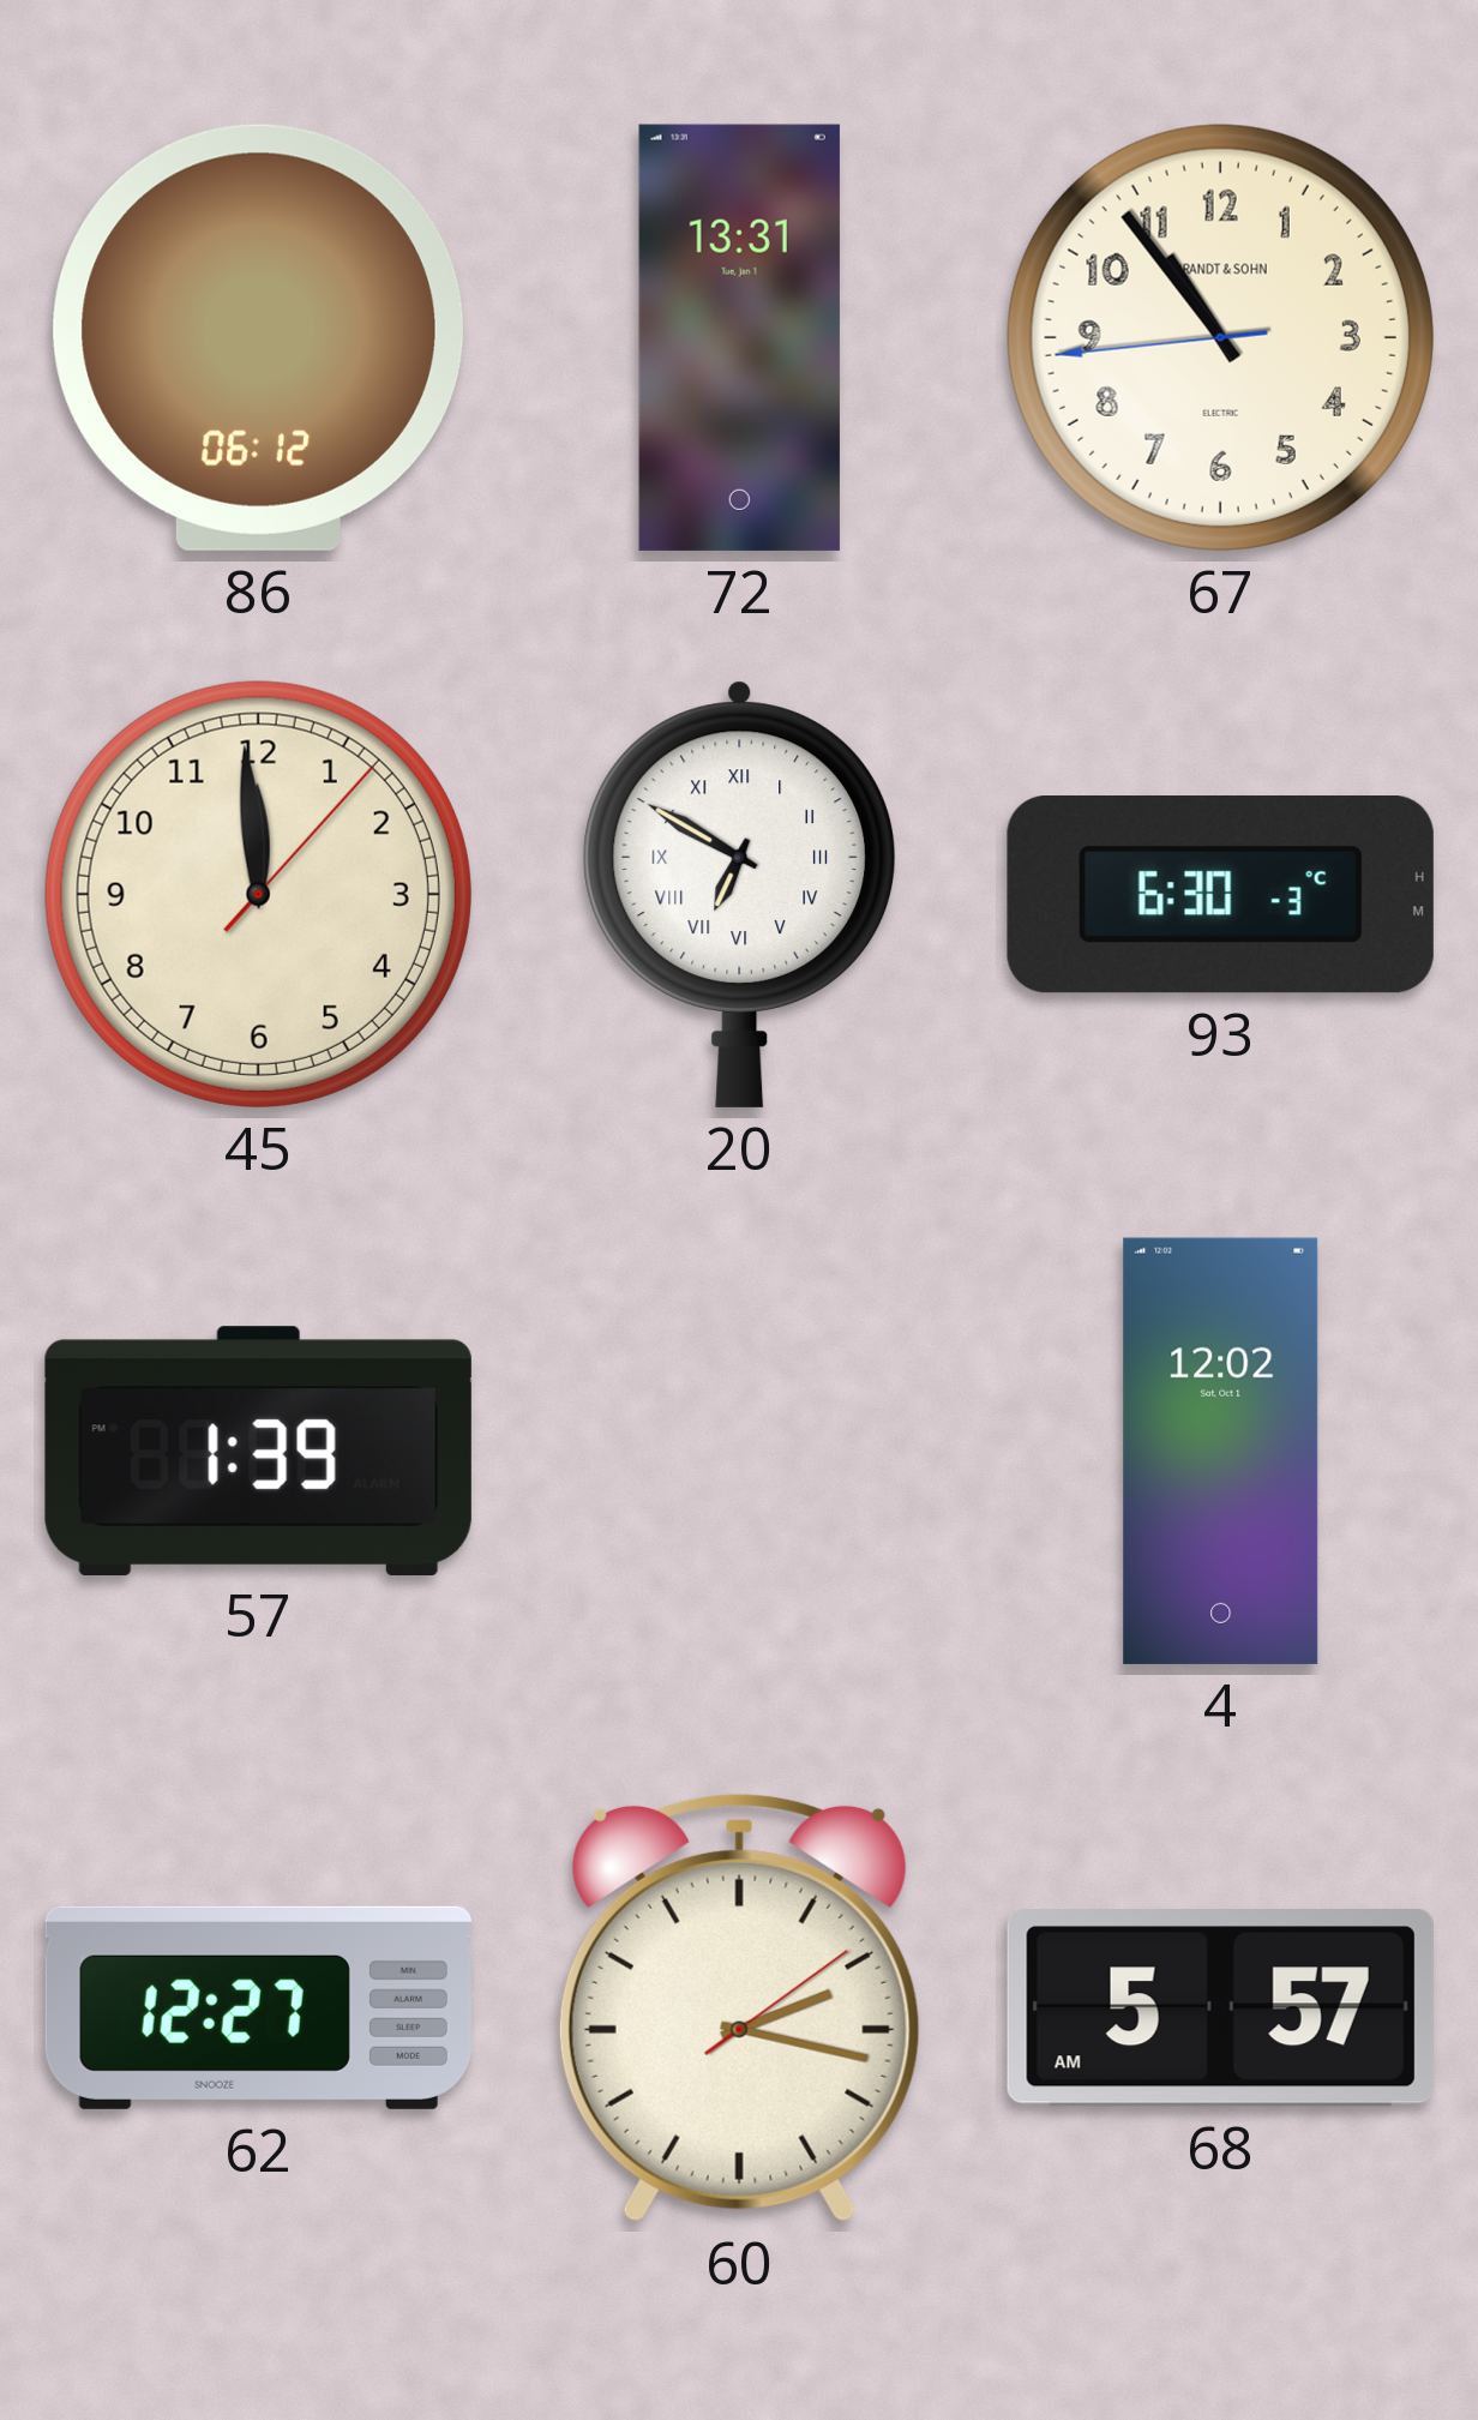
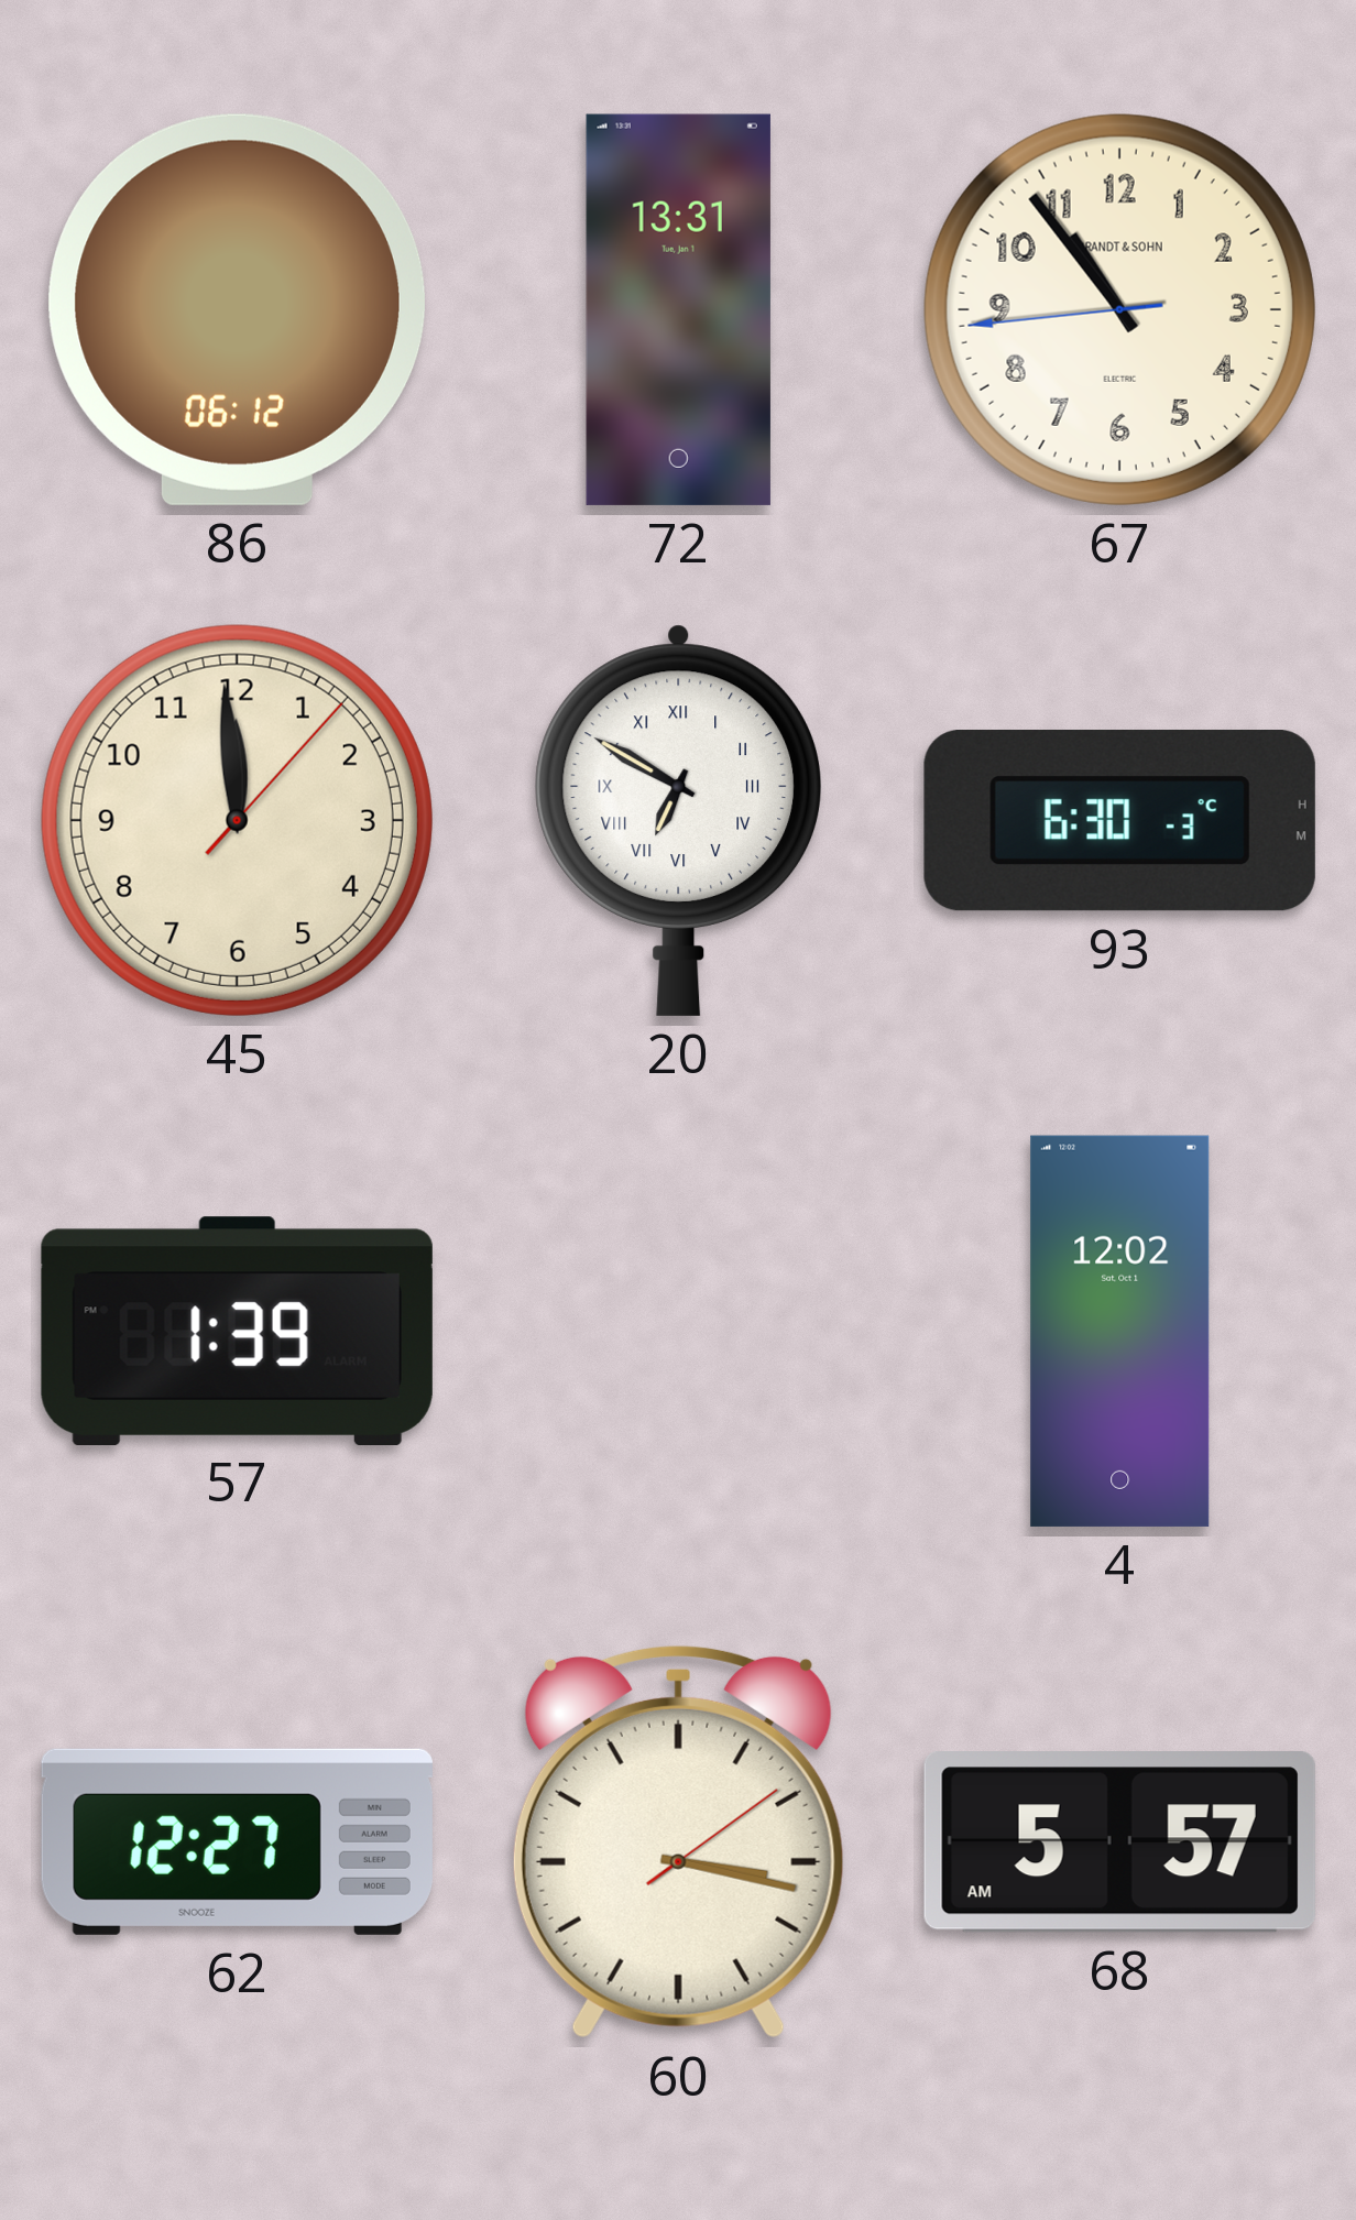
60: 2:17 -> 3:17 (678, 1841)
